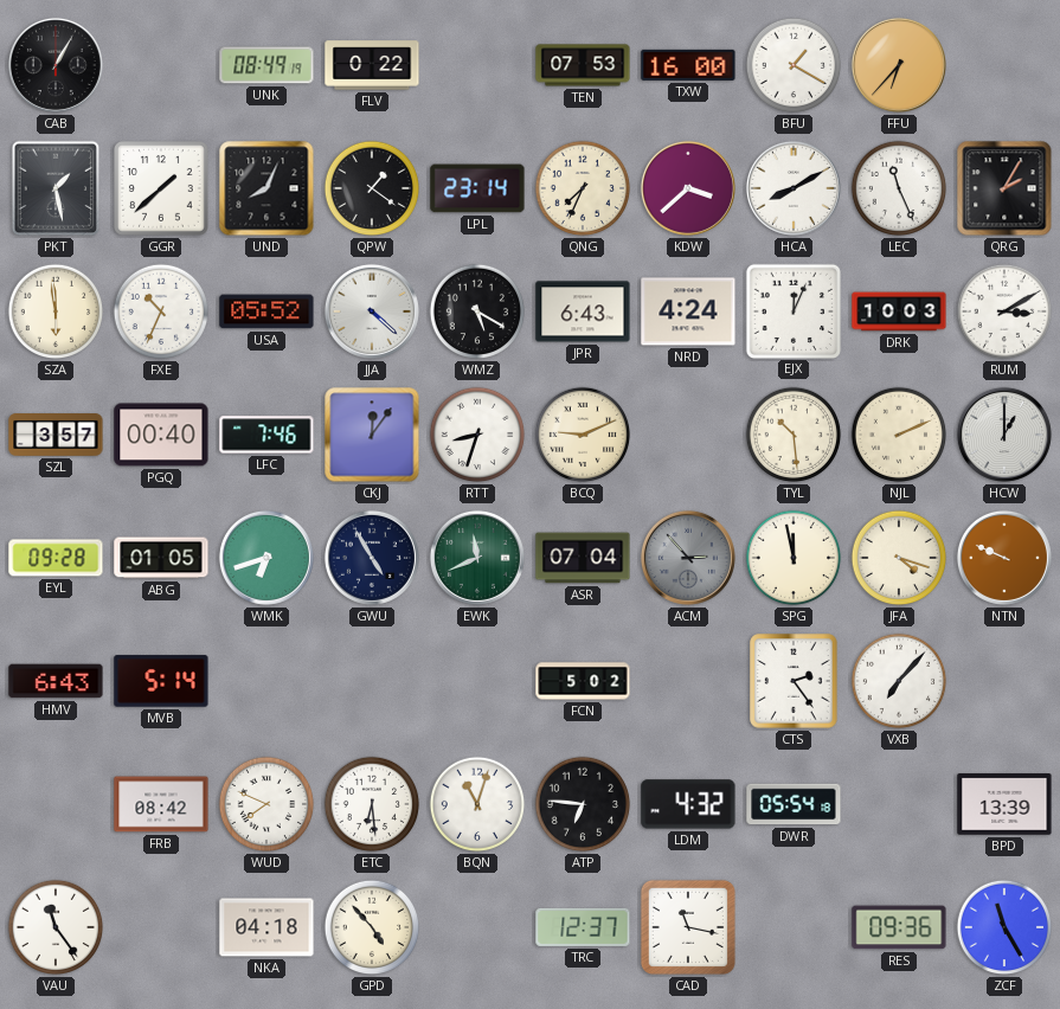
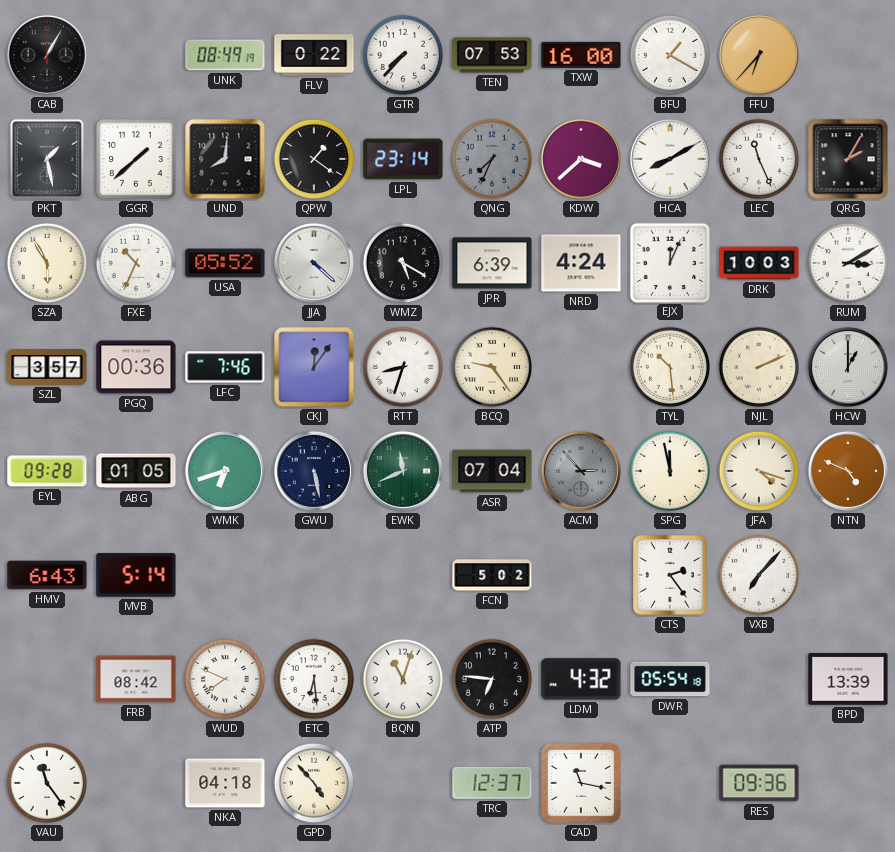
GTR: none -> 7:37 (403, 55)
UND: 8:04 -> 8:01 (225, 159)
QNG dial: cream -> grey (492, 159)
SZA: 5:59 -> 5:55 (47, 263)
JPR: 6:43 -> 6:39 (492, 263)
PGQ: 00:40 -> 00:36 (136, 367)
BCQ: 9:11 -> 9:24 (492, 367)
GWU: 4:55 -> 5:28 (314, 471)
NTN: 9:49 -> 4:49 (848, 471)
ZCF: 11:25 -> none (1004, 927)
